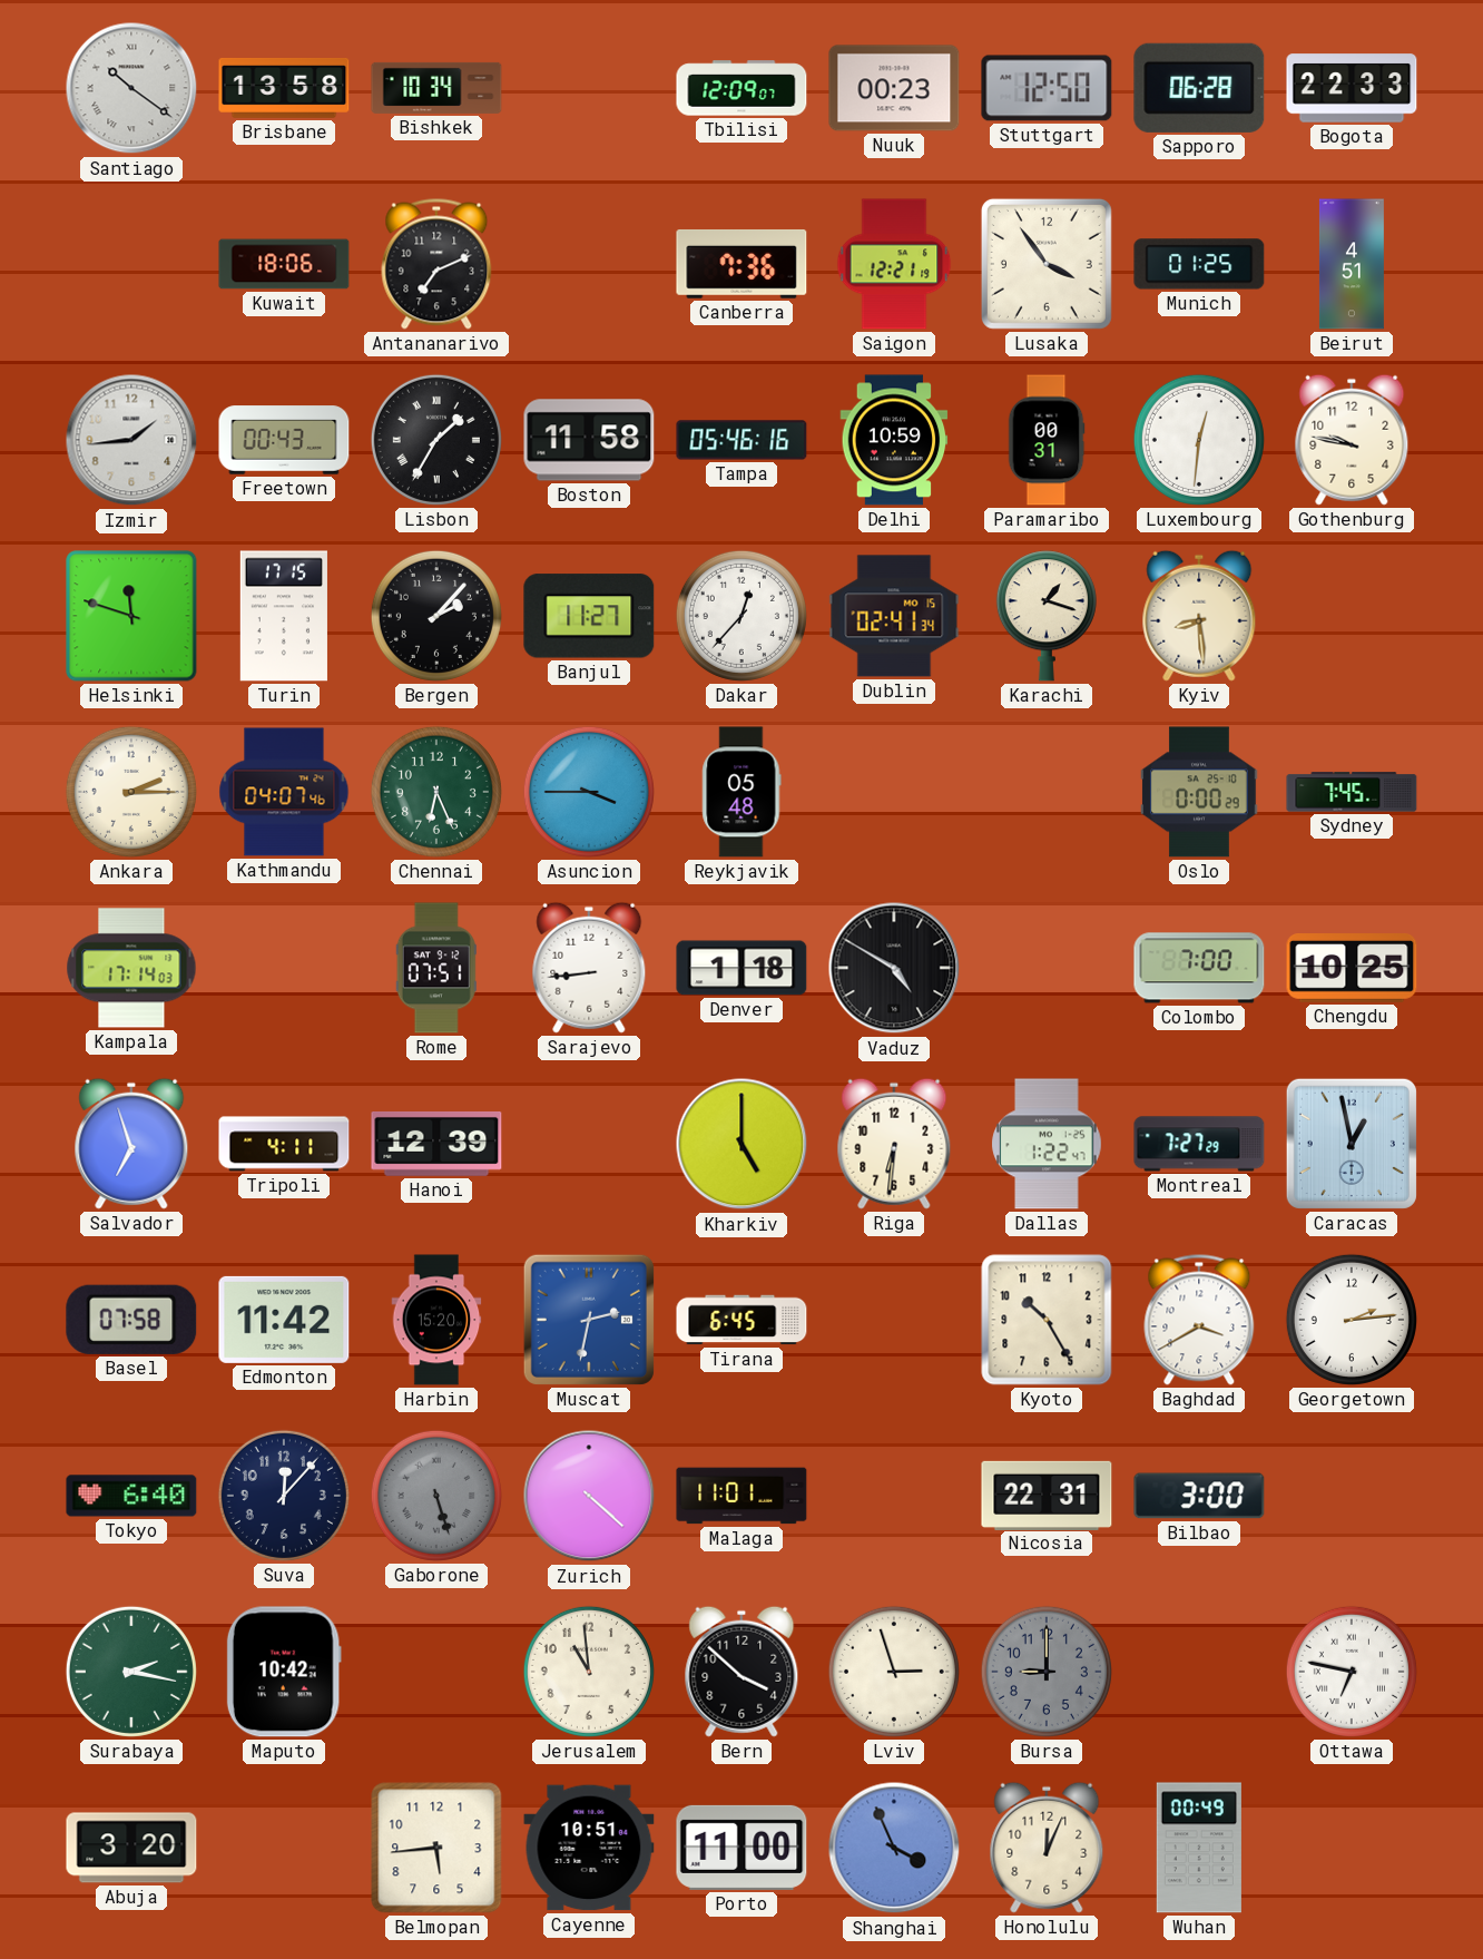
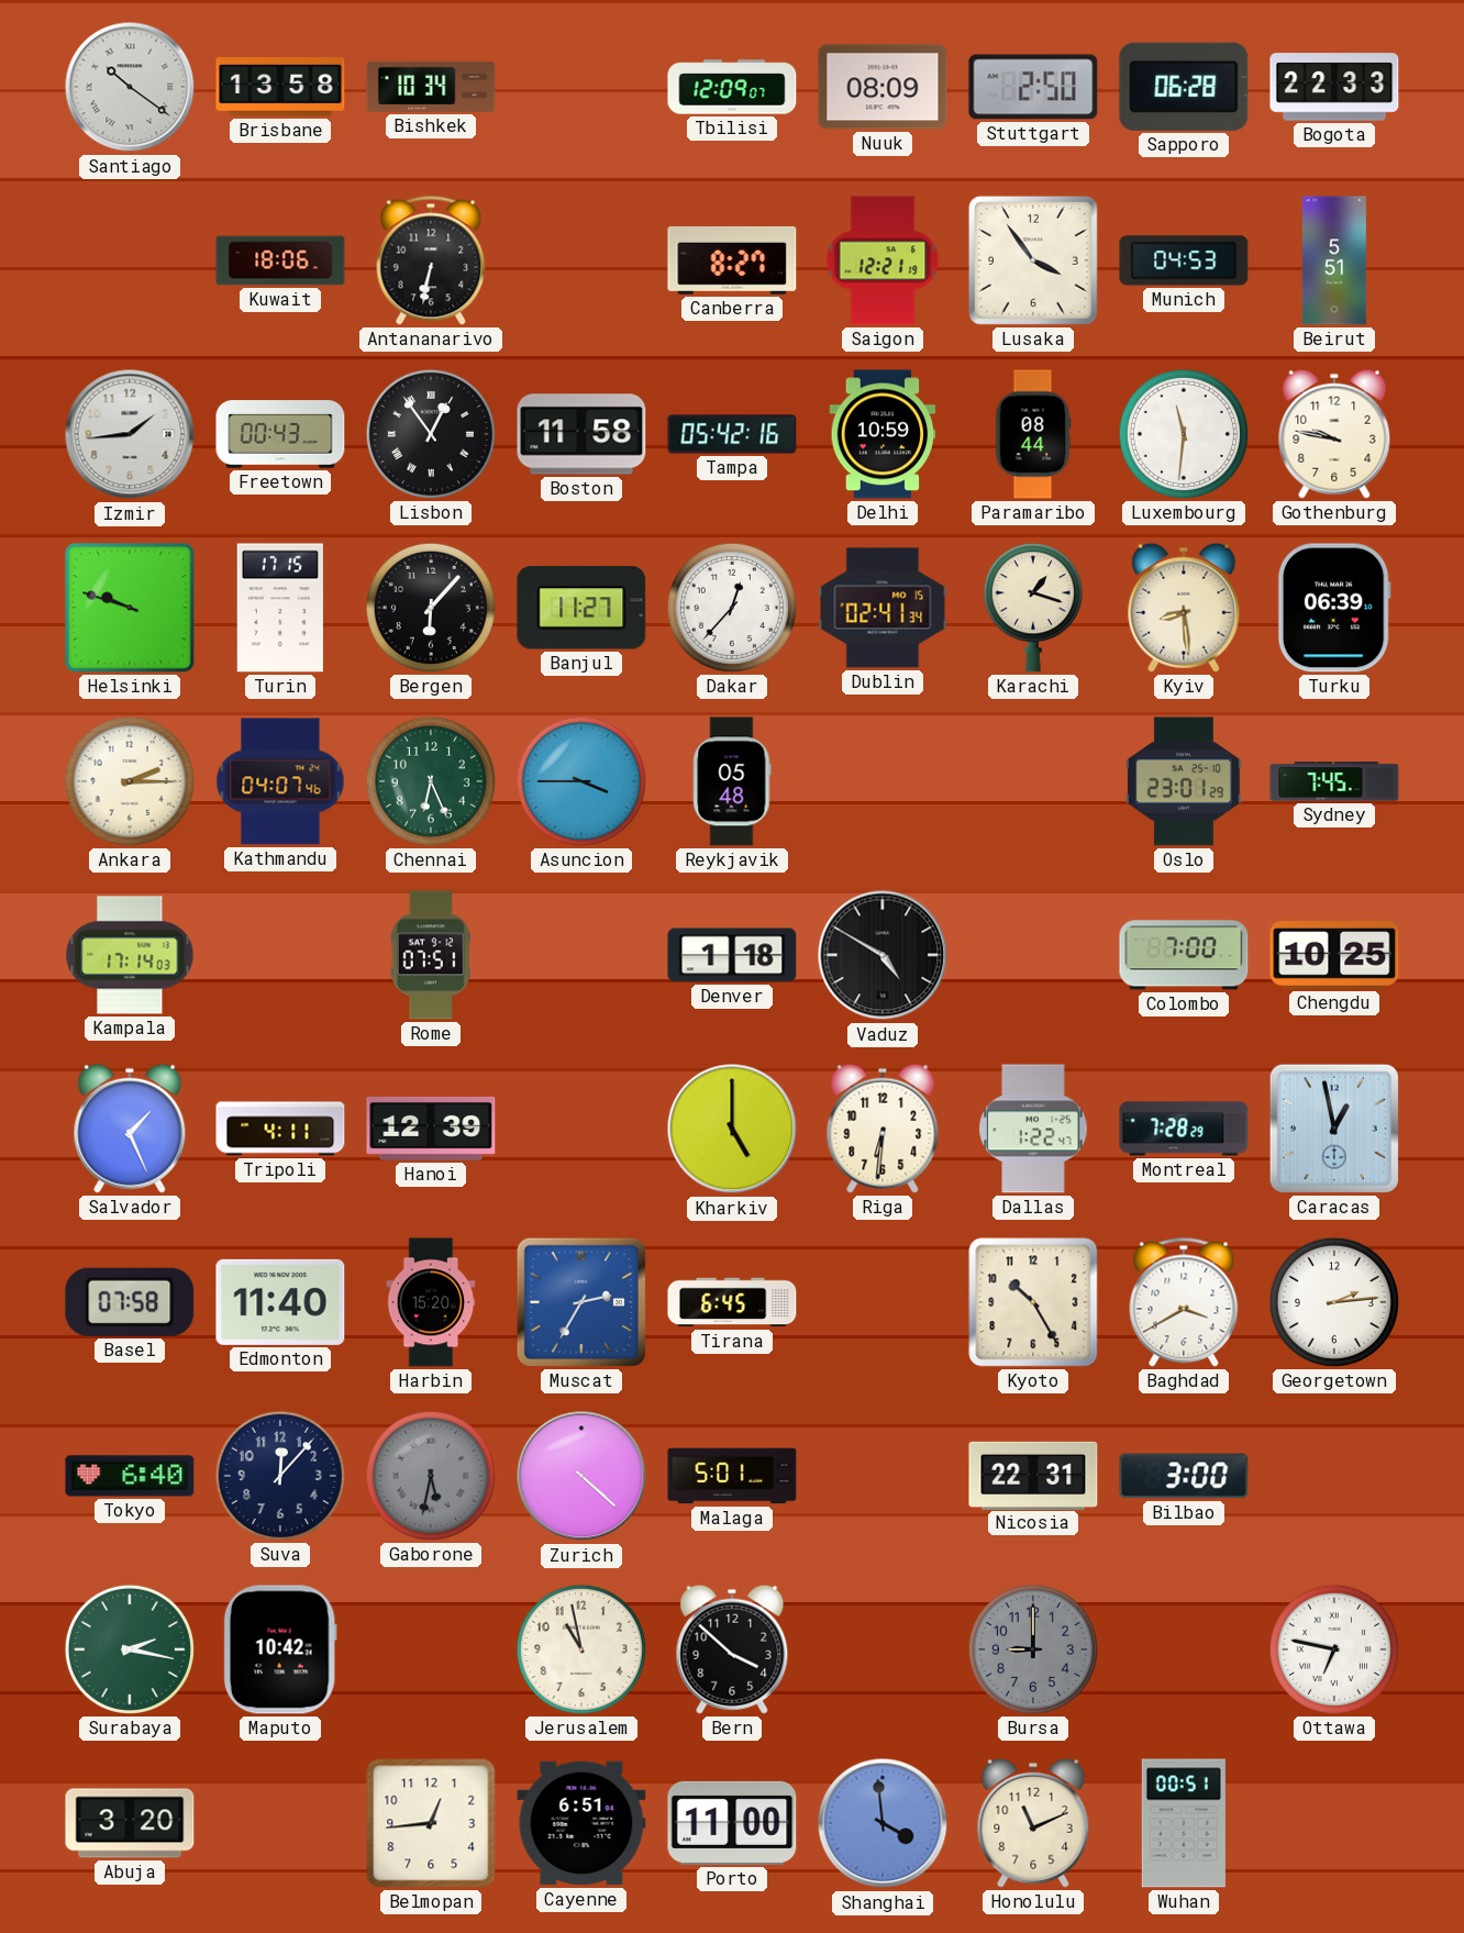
Nuuk: 00:23 -> 08:09 (883, 87)
Stuttgart: 12:50 -> 2:50 (1033, 87)
Antananarivo: 7:11 -> 6:32 (431, 260)
Canberra: 7:36 -> 8:27 (732, 260)
Munich: 01:25 -> 04:53 (1184, 260)
Beirut: 4:51 -> 5:51 (1334, 260)
Lisbon: 1:35 -> 12:54 (431, 434)
Tampa: 05:46 -> 05:42 (732, 434)
Paramaribo: 00:31 -> 08:44 (1033, 434)
Luxembourg: 12:31 -> 11:31 (1184, 434)
Helsinki: 11:48 -> 9:48 (130, 608)
Bergen: 2:07 -> 6:07 (431, 608)
Turku: none -> 06:39 (1334, 608)
Oslo: 0:00 -> 23:01 (1184, 781)
Sarajevo: 8:44 -> none (589, 968)
Salvador: 6:57 -> 1:26 (130, 1129)
Montreal: 7:27 -> 7:28 (1184, 1129)
Edmonton: 11:42 -> 11:40 (280, 1302)
Muscat: 2:32 -> 2:35 (581, 1302)
Gaborone: 5:27 -> 5:32 (431, 1476)
Malaga: 11:01 -> 5:01 (732, 1476)
Jerusalem: 10:59 -> 10:58 (581, 1649)
Lviv: 2:57 -> none (894, 1672)
Belmopan: 5:44 -> 12:44 (431, 1823)
Cayenne: 10:51 -> 6:51 (581, 1823)
Shanghai: 3:56 -> 3:59 (883, 1823)
Honolulu: 12:04 -> 11:11 (1033, 1823)
Wuhan: 00:49 -> 00:51 (1184, 1823)
